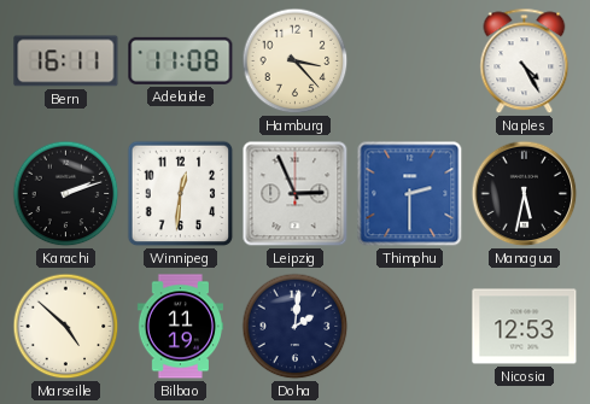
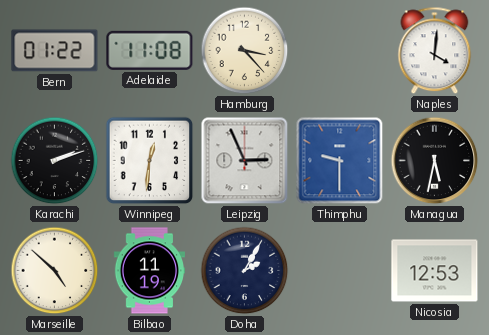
Bern: 16:11 -> 01:22 (55, 51)
Naples: 4:25 -> 4:01 (435, 51)
Thimphu: 2:30 -> 9:30 (340, 161)
Doha: 2:01 -> 2:05 (245, 271)
